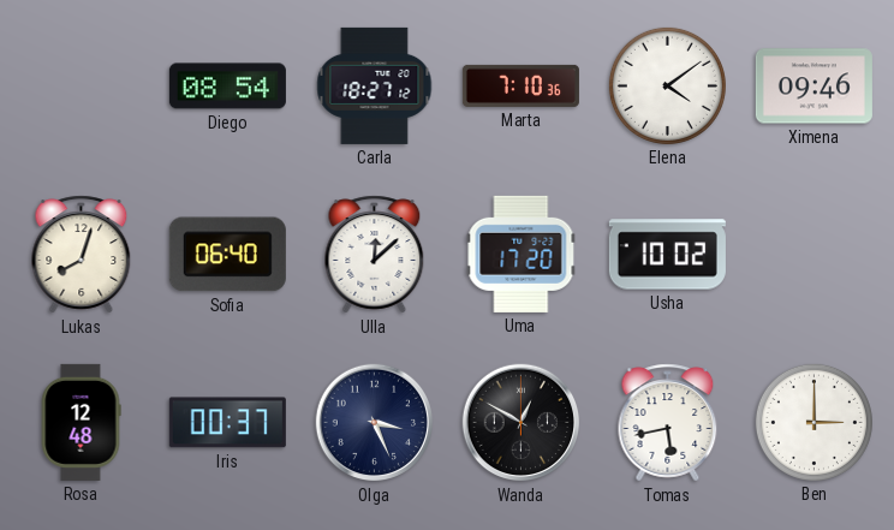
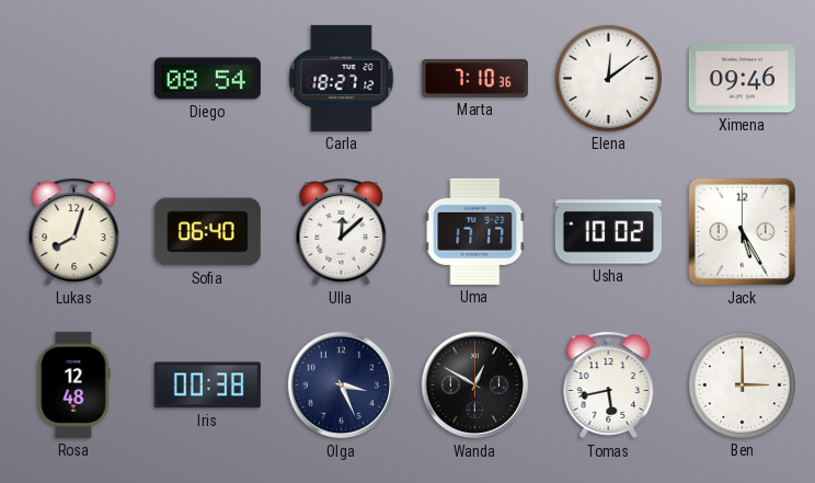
Elena: 4:09 -> 12:09 (608, 78)
Uma: 17:20 -> 17:17 (475, 231)
Jack: none -> 5:25 (743, 232)
Iris: 00:37 -> 00:38 (207, 386)
